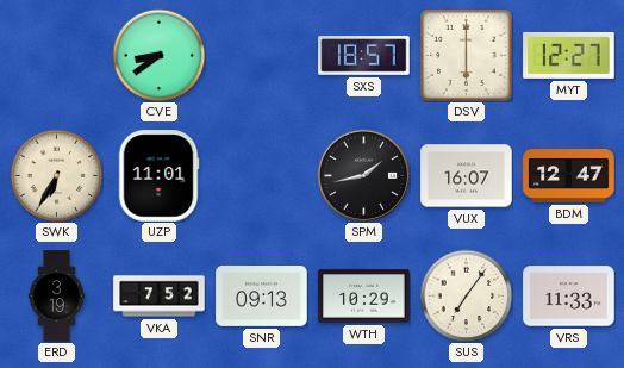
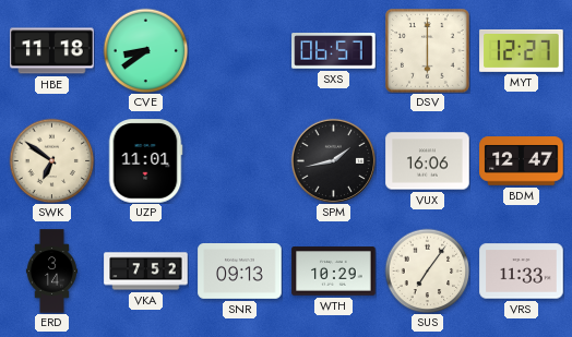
HBE: none -> 11:18 (52, 51)
SXS: 18:57 -> 06:57 (334, 51)
SWK: 6:35 -> 6:51 (51, 160)
VUX: 16:07 -> 16:06 (428, 161)
ERD: 3:19 -> 3:14 (51, 272)
